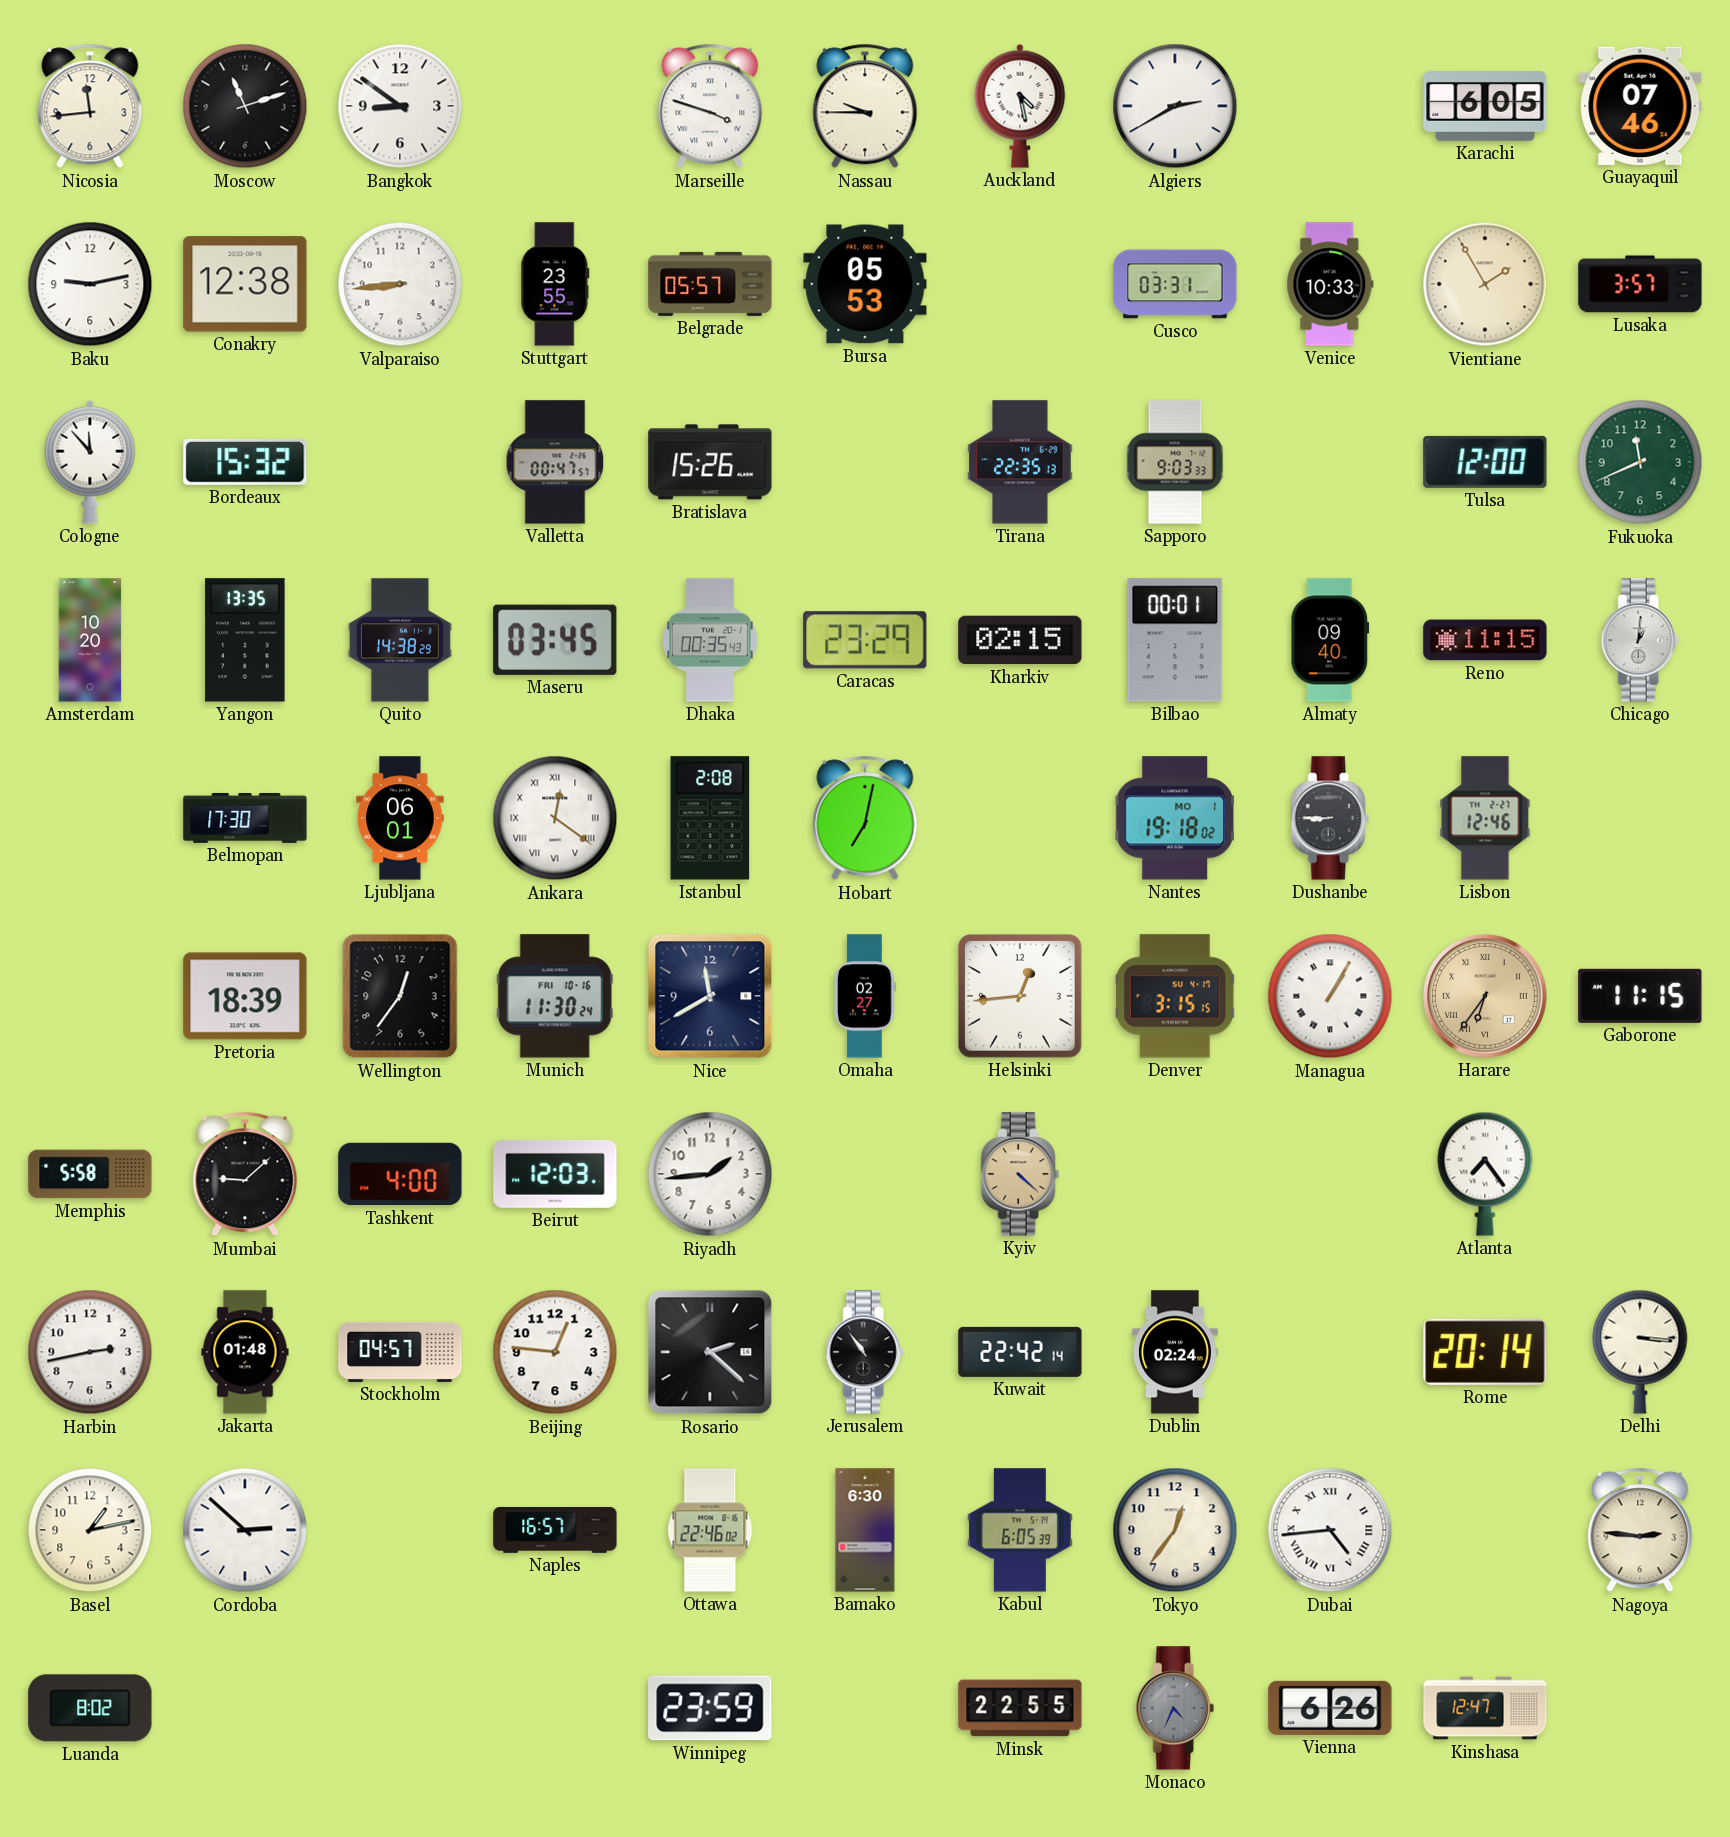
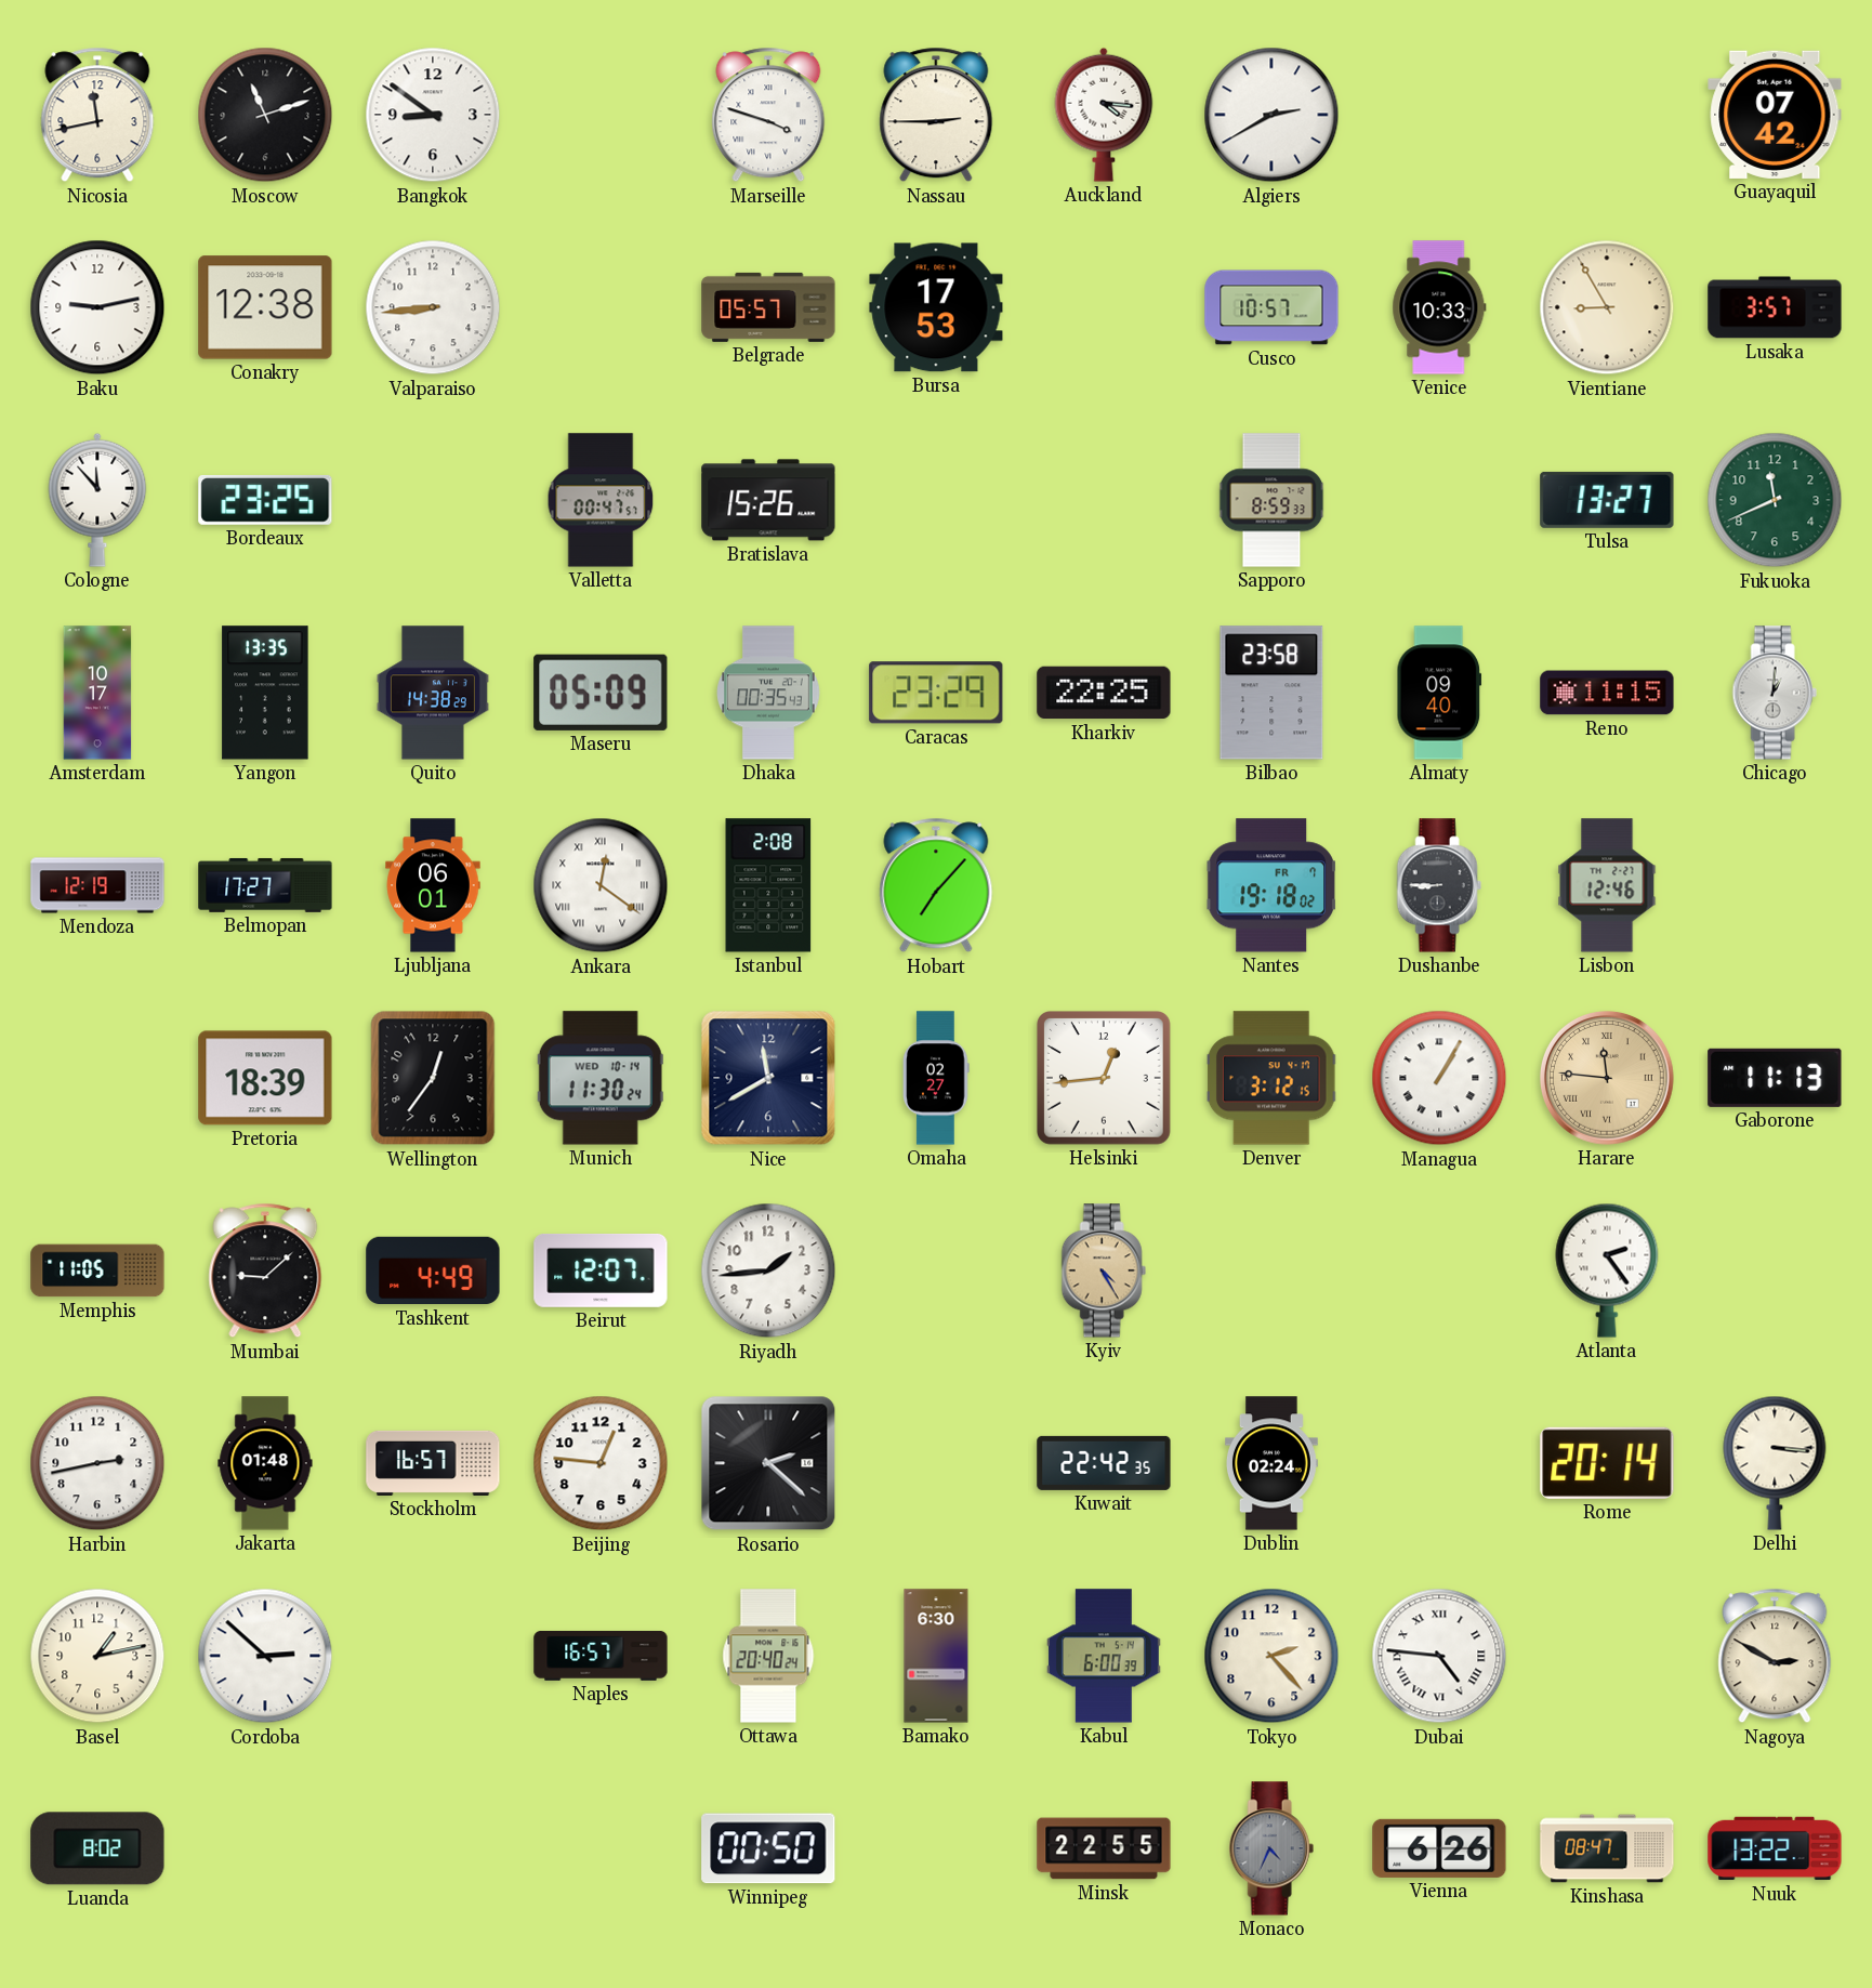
Nicosia: 11:44 -> 11:43 (97, 115)
Nassau: 9:45 -> 2:45 (936, 115)
Auckland: 4:28 -> 4:16 (1104, 115)
Karachi: 6:05 -> none (1485, 107)
Guayaquil: 07:46 -> 07:42 (1775, 115)
Stuttgart: 23:55 -> none (555, 284)
Bursa: 05:53 -> 17:53 (936, 307)
Cusco: 03:31 -> 10:57 (1271, 307)
Vientiane: 1:55 -> 8:55 (1607, 307)
Bordeaux: 15:32 -> 23:25 (265, 500)
Tirana: 22:35 -> none (1020, 462)
Sapporo: 9:03 -> 8:59 (1271, 500)
Tulsa: 12:00 -> 13:27 (1607, 500)
Amsterdam: 10:20 -> 10:17 (97, 693)
Maseru: 03:45 -> 05:09 (601, 693)
Kharkiv: 02:15 -> 22:25 (1104, 693)
Bilbao: 00:01 -> 23:58 (1271, 693)
Mendoza: none -> 12:19 (97, 885)
Belmopan: 17:30 -> 17:27 (265, 885)
Hobart: 7:02 -> 7:07 (936, 885)
Nantes date: MO 1 -> FR 7 (1271, 885)
Munich date: FRI 10-16 -> WED 10-14 (601, 1078)
Denver: 3:15 -> 3:12 (1273, 1078)
Harare: 6:36 -> 11:46 (1608, 1079)
Gaborone: 11:15 -> 11:13 (1775, 1078)
Memphis: 5:58 -> 11:05 (97, 1271)
Tashkent: 4:00 -> 4:49 (433, 1271)
Beirut: 12:03 -> 12:07 (601, 1271)
Kyiv: 4:22 -> 4:25 (1104, 1271)
Atlanta: 7:24 -> 2:24 (1607, 1271)
Stockholm: 04:57 -> 16:57 (433, 1463)
Jerusalem: 10:54 -> none (865, 1352)
Kuwait: 22:42:14 -> 22:42:35 (1104, 1463)
Ottawa: 22:46 -> 20:40 (768, 1656)
Kabul: 6:05 -> 6:00 (1104, 1656)
Tokyo: 12:36 -> 2:23 (1271, 1656)
Dubai: 4:44 -> 4:46 (1439, 1656)
Nagoya: 2:46 -> 2:50 (1775, 1656)
Winnipeg: 23:59 -> 00:50 (768, 1848)
Kinshasa: 12:47 -> 08:47 (1607, 1848)
Nuuk: none -> 13:22 (1775, 1848)
